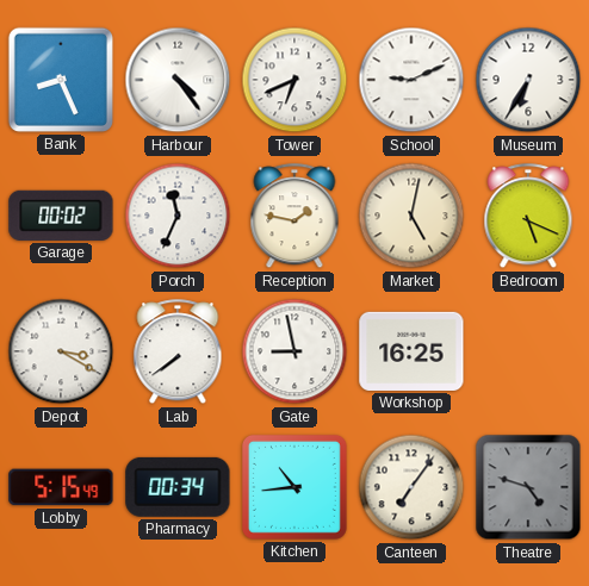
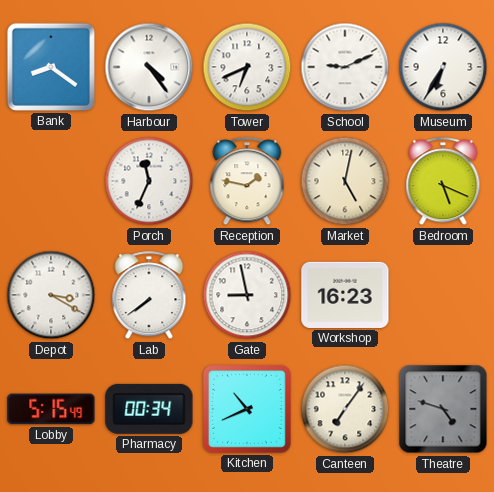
Bank: 8:26 -> 8:21 (51, 67)
Garage: 00:02 -> none (61, 216)
Workshop: 16:25 -> 16:23 (345, 295)
Kitchen: 10:44 -> 10:41 (247, 409)
